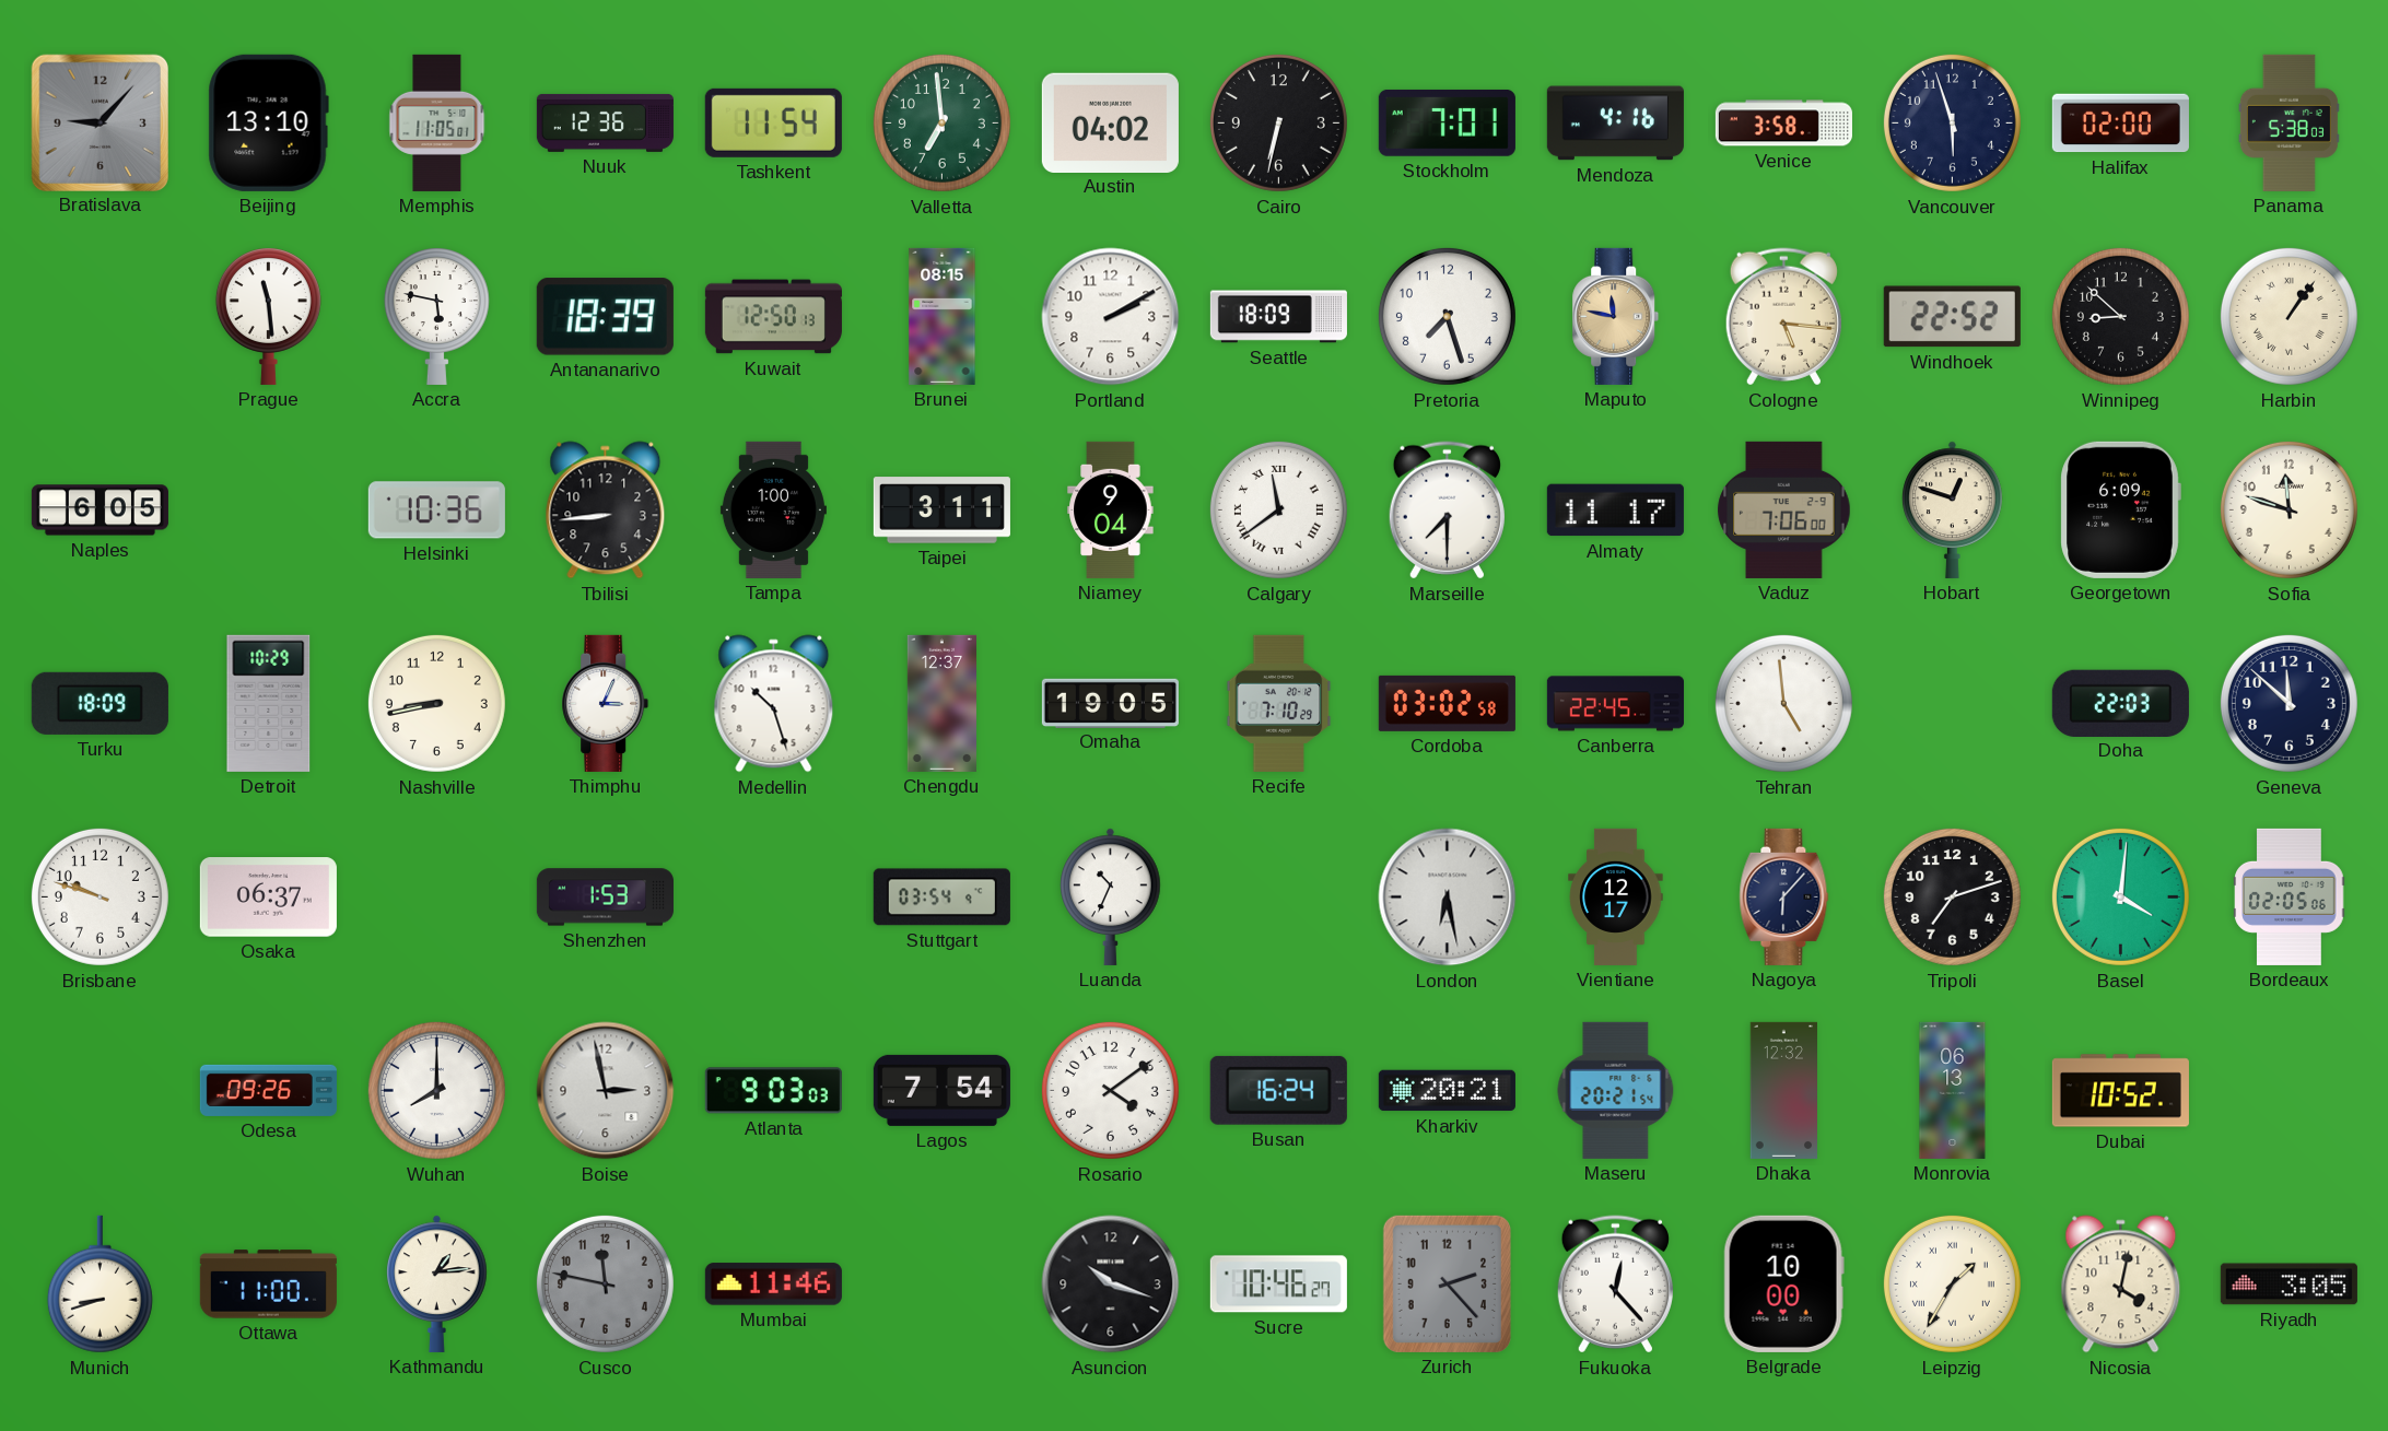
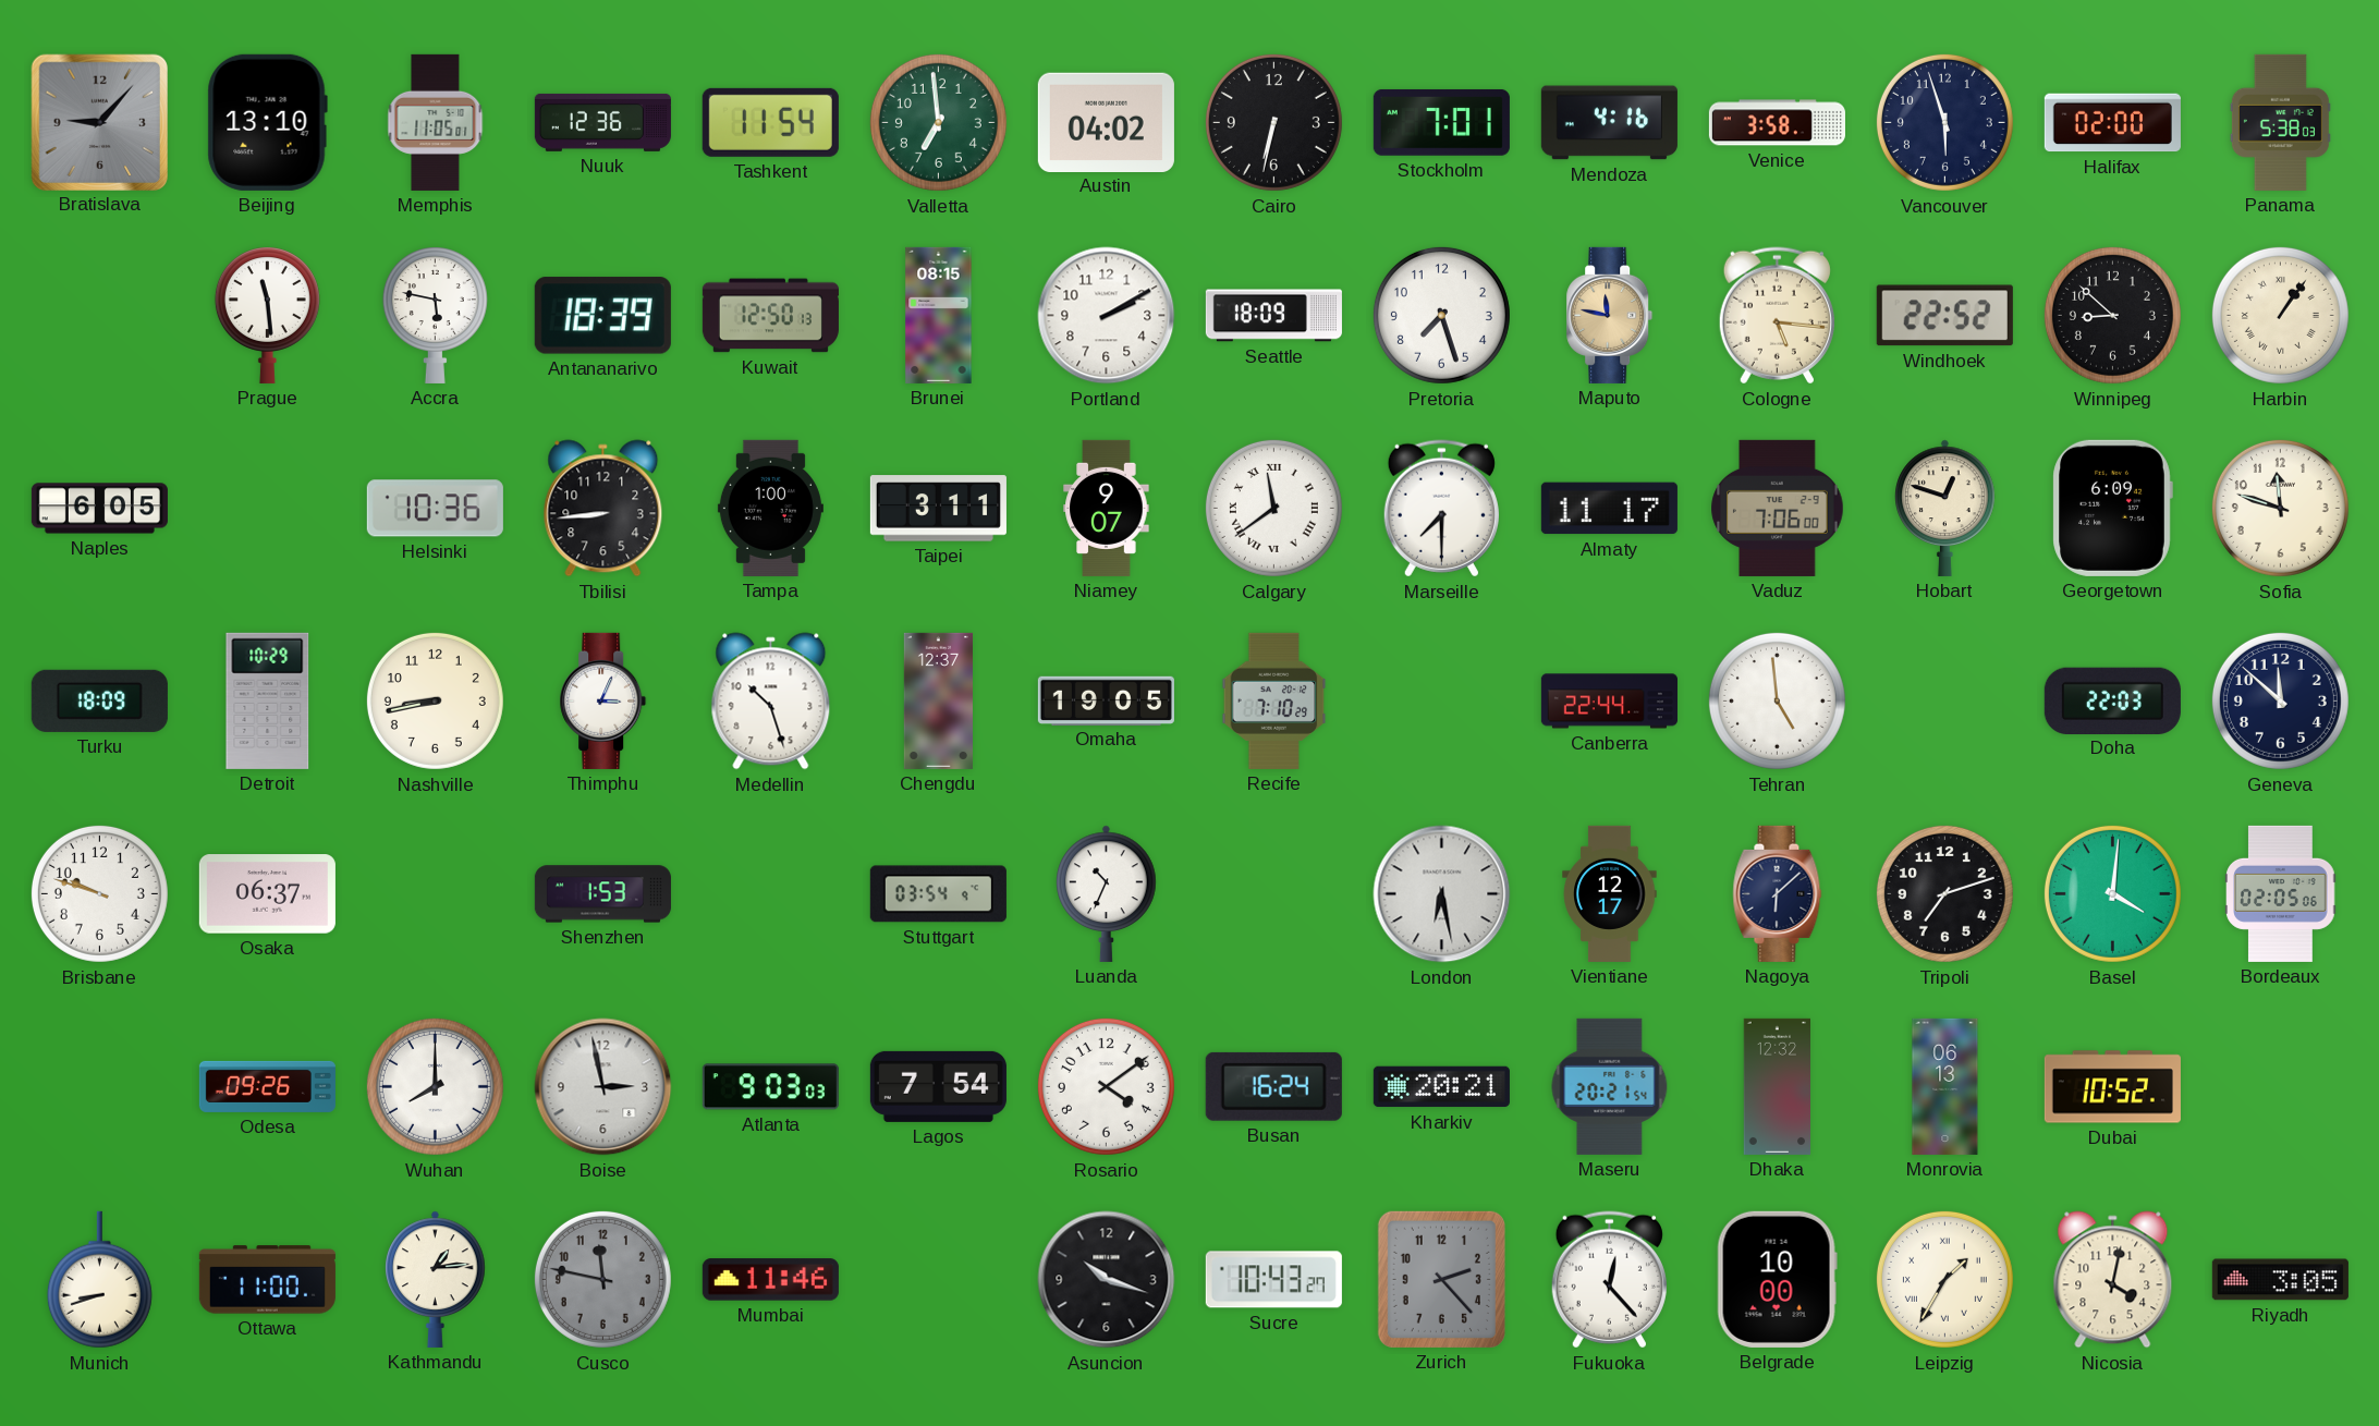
Niamey: 9:04 -> 9:07 (1107, 508)
Cordoba: 03:02 -> none (1447, 703)
Canberra: 22:45 -> 22:44 (1609, 702)
Nagoya: 6:07 -> 6:08 (1778, 893)
Sucre: 10:46 -> 10:43 (1273, 1280)
